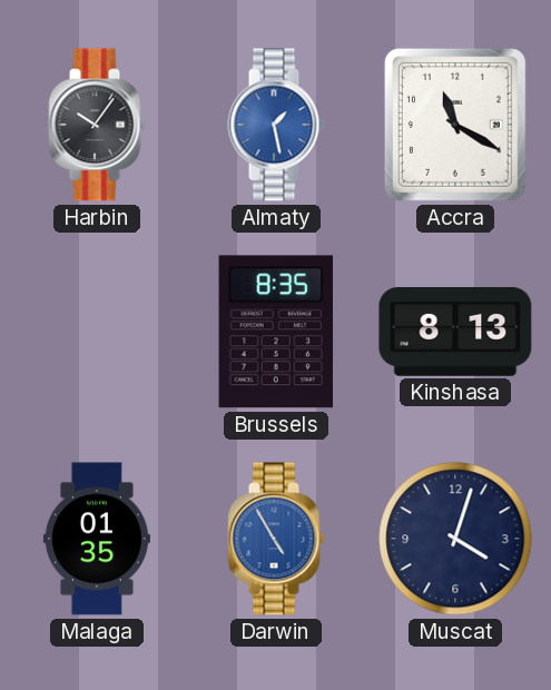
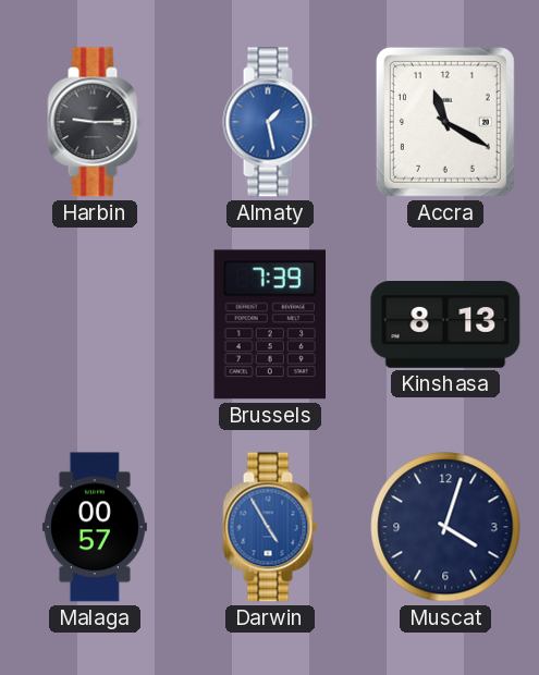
Harbin: 10:06 -> 9:15 (95, 122)
Brussels: 8:35 -> 7:39 (269, 324)
Malaga: 01:35 -> 00:57 (95, 527)
